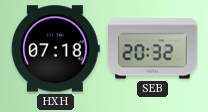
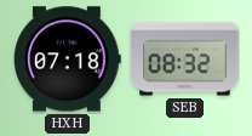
SEB: 20:32 -> 08:32 (185, 59)
